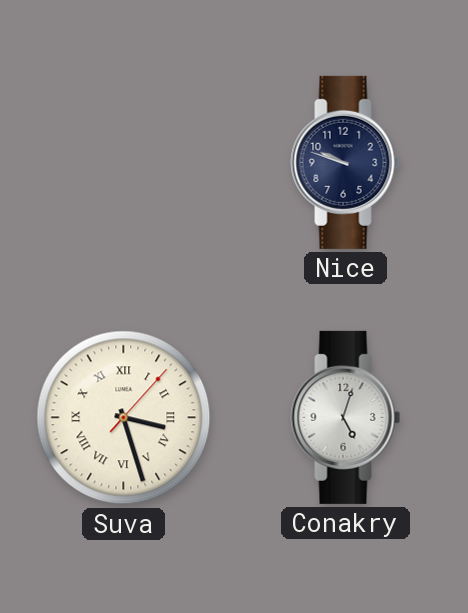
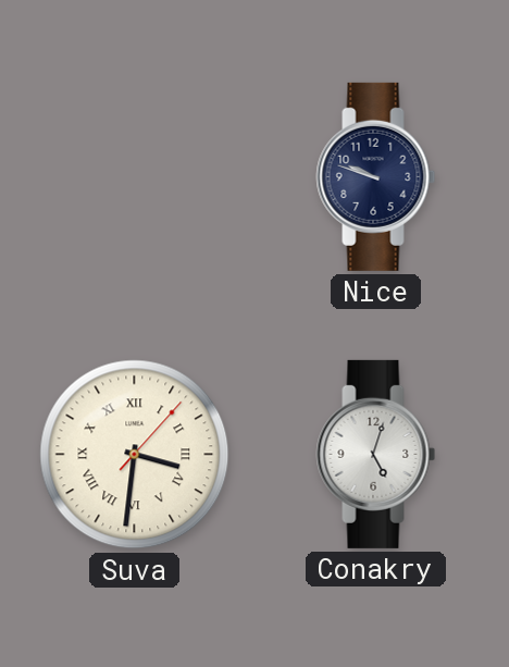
Suva: 3:27 -> 3:31 (135, 455)
